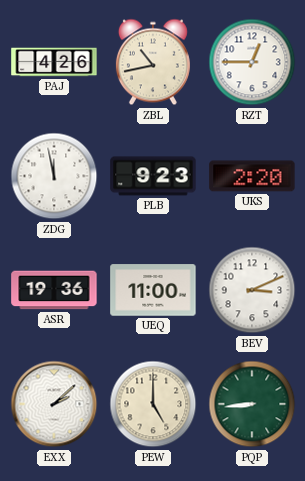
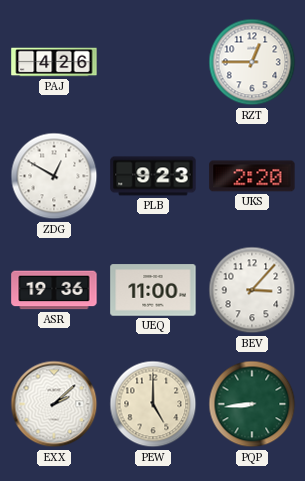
ZBL: 10:43 -> none (153, 62)
ZDG: 11:58 -> 12:50 (54, 176)
BEV: 3:11 -> 3:07 (252, 290)
